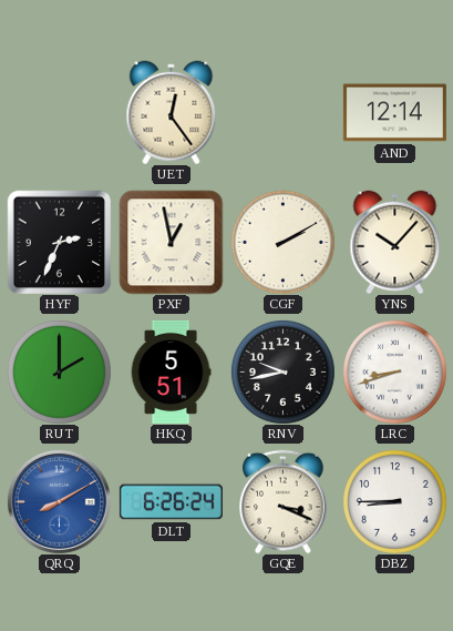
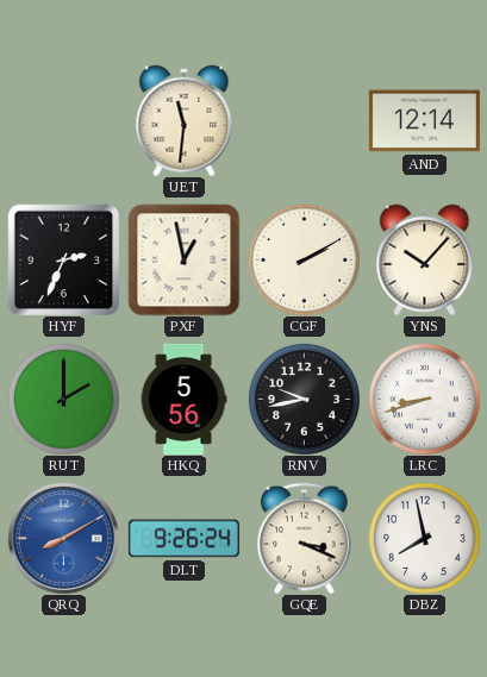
UET: 12:24 -> 11:31 (185, 120)
HKQ: 5:51 -> 5:56 (183, 399)
DLT: 6:26 -> 9:26 (183, 539)
DBZ: 8:45 -> 7:58 (424, 538)
